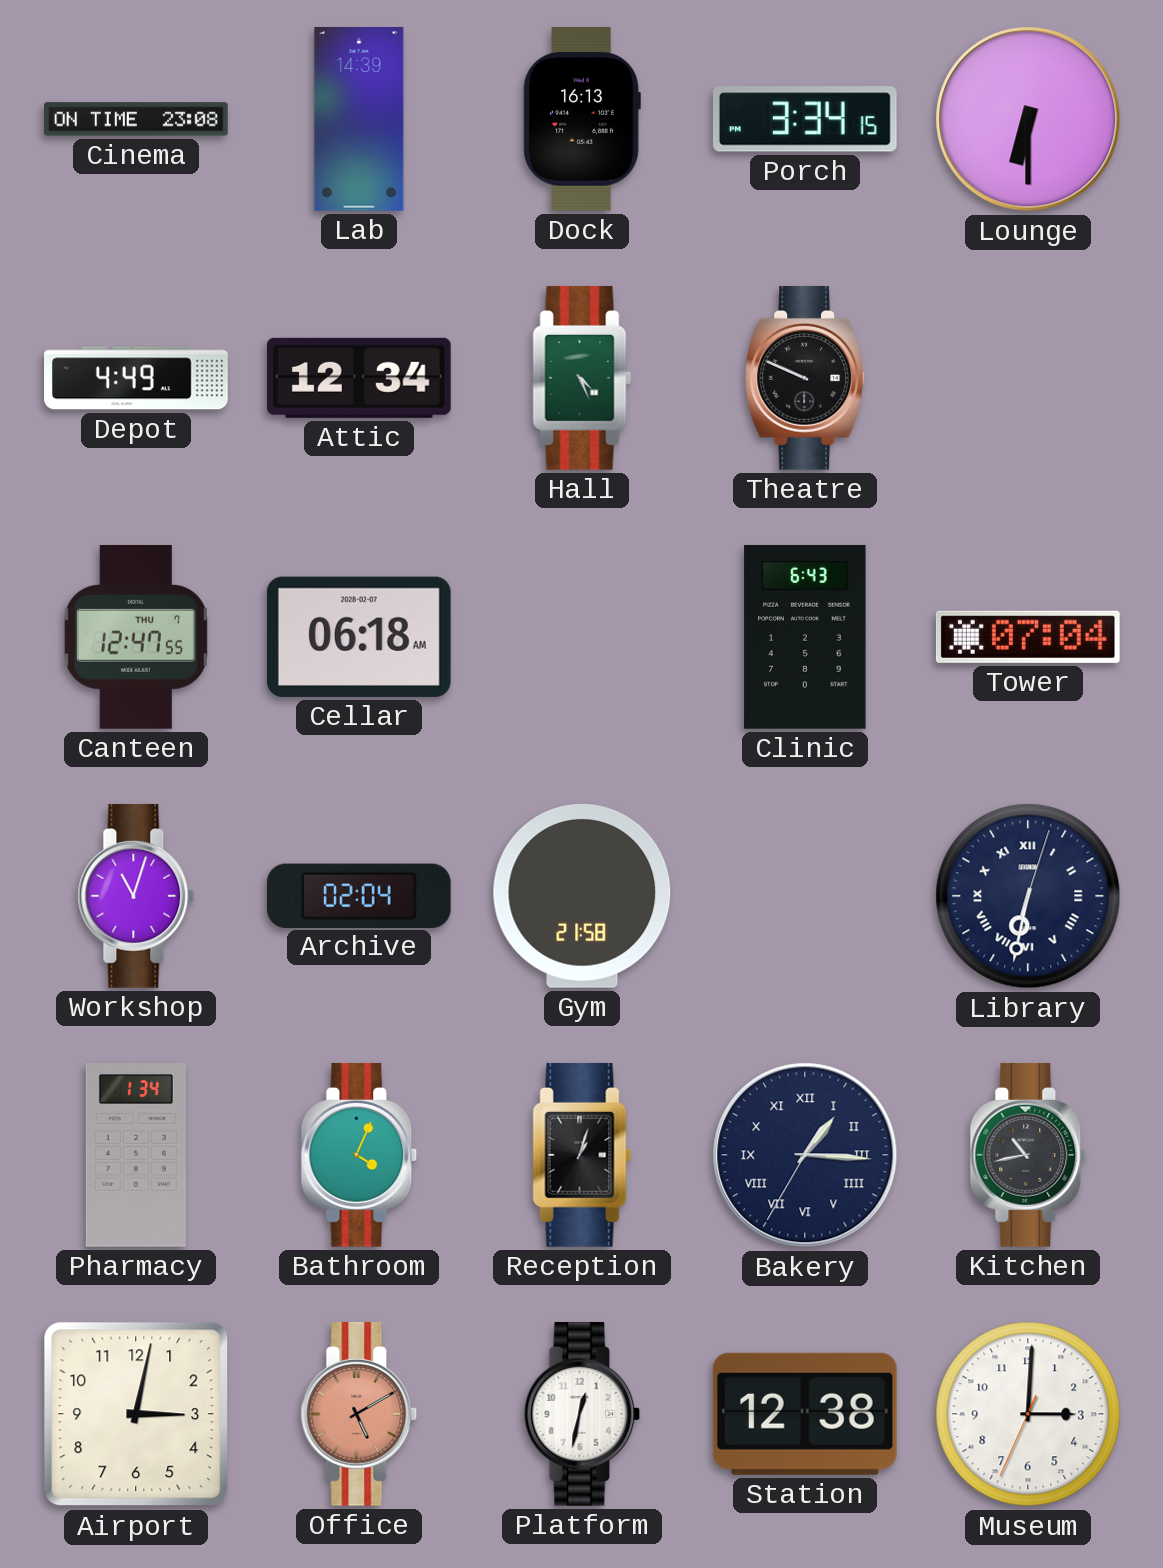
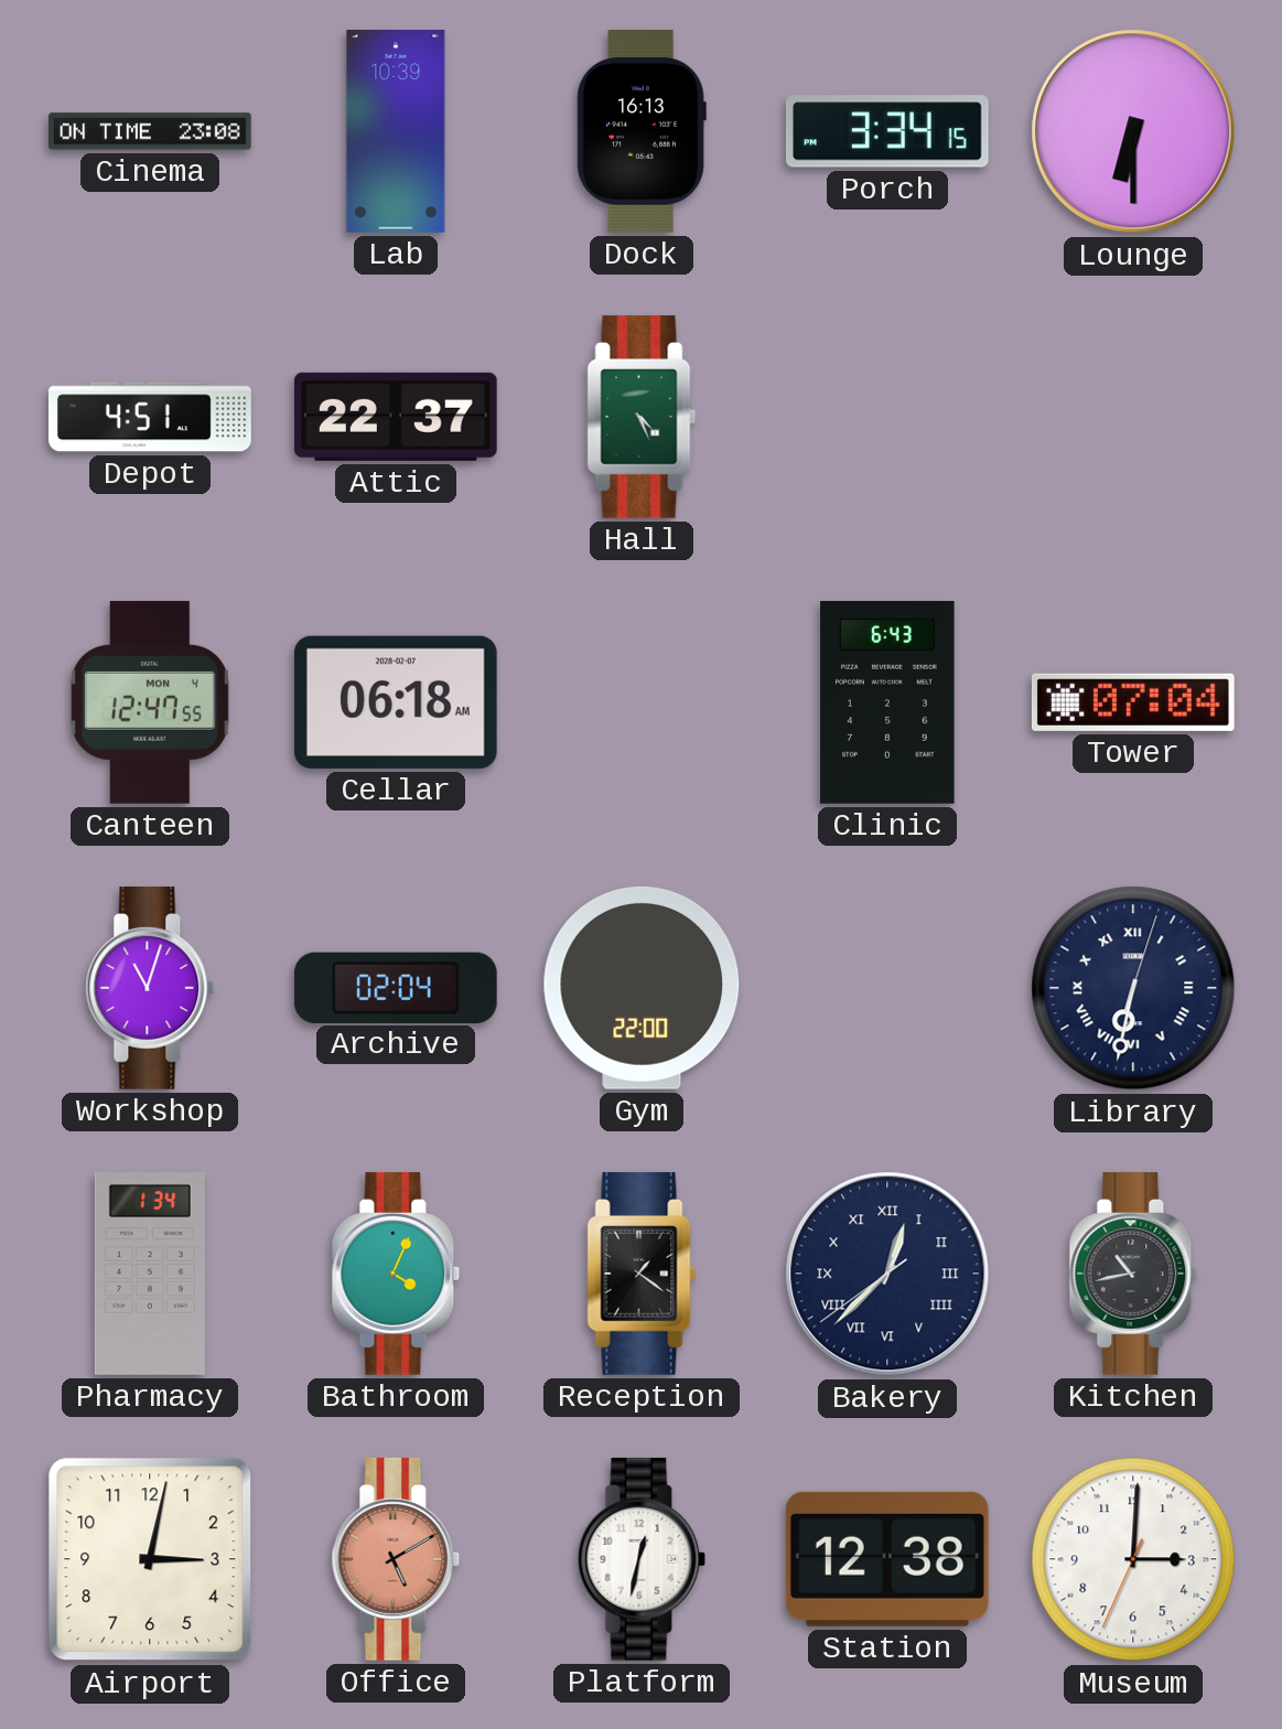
Lab: 14:39 -> 10:39 (396, 132)
Depot: 4:49 -> 4:51 (150, 417)
Attic: 12:34 -> 22:37 (396, 417)
Theatre: 9:49 -> none (805, 378)
Canteen date: THU 7 -> MON 4 (150, 702)
Gym: 21:58 -> 22:00 (642, 988)
Reception: 1:03 -> 1:21 (642, 1274)
Bakery: 1:15 -> 12:37 (887, 1274)
